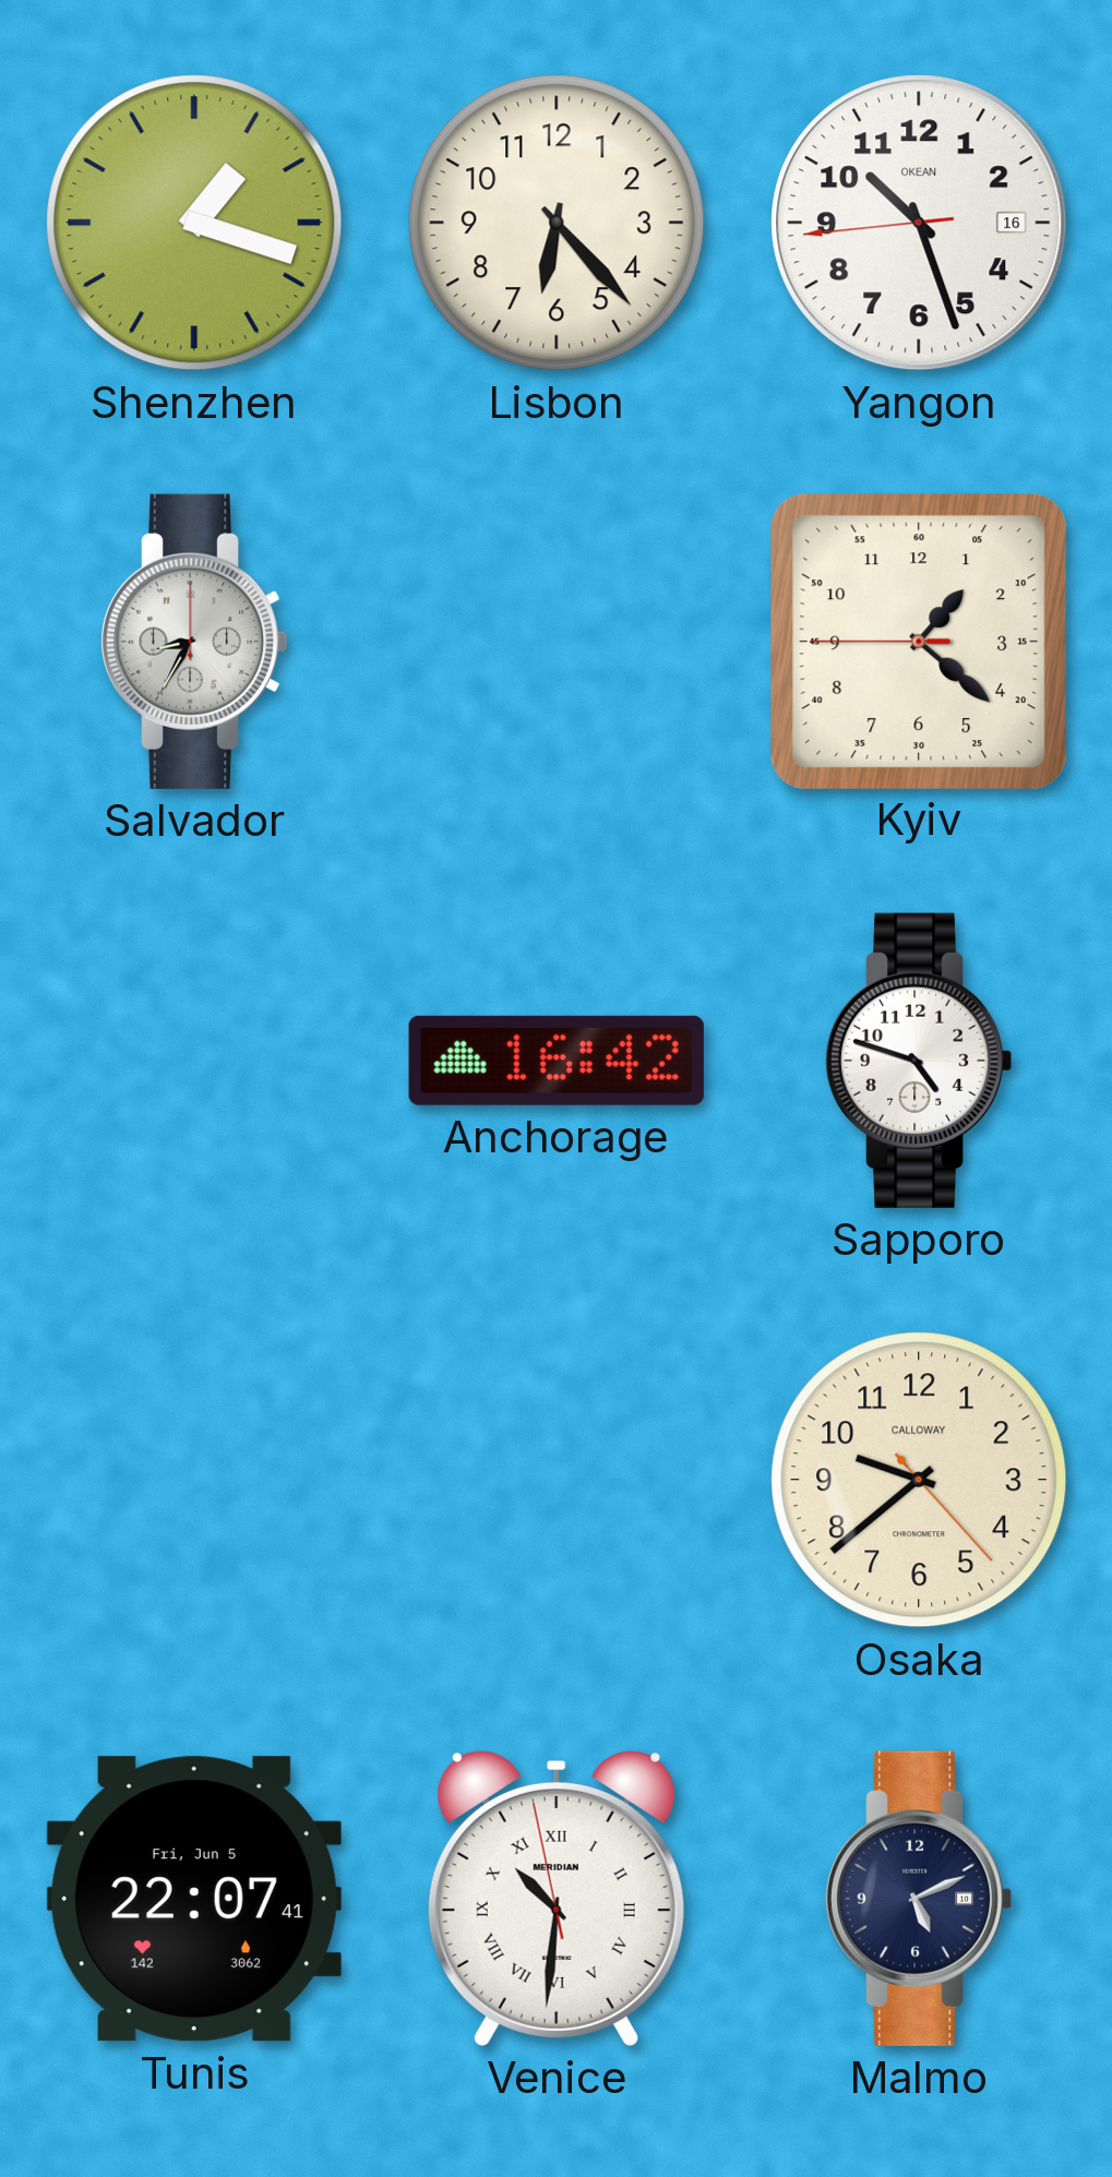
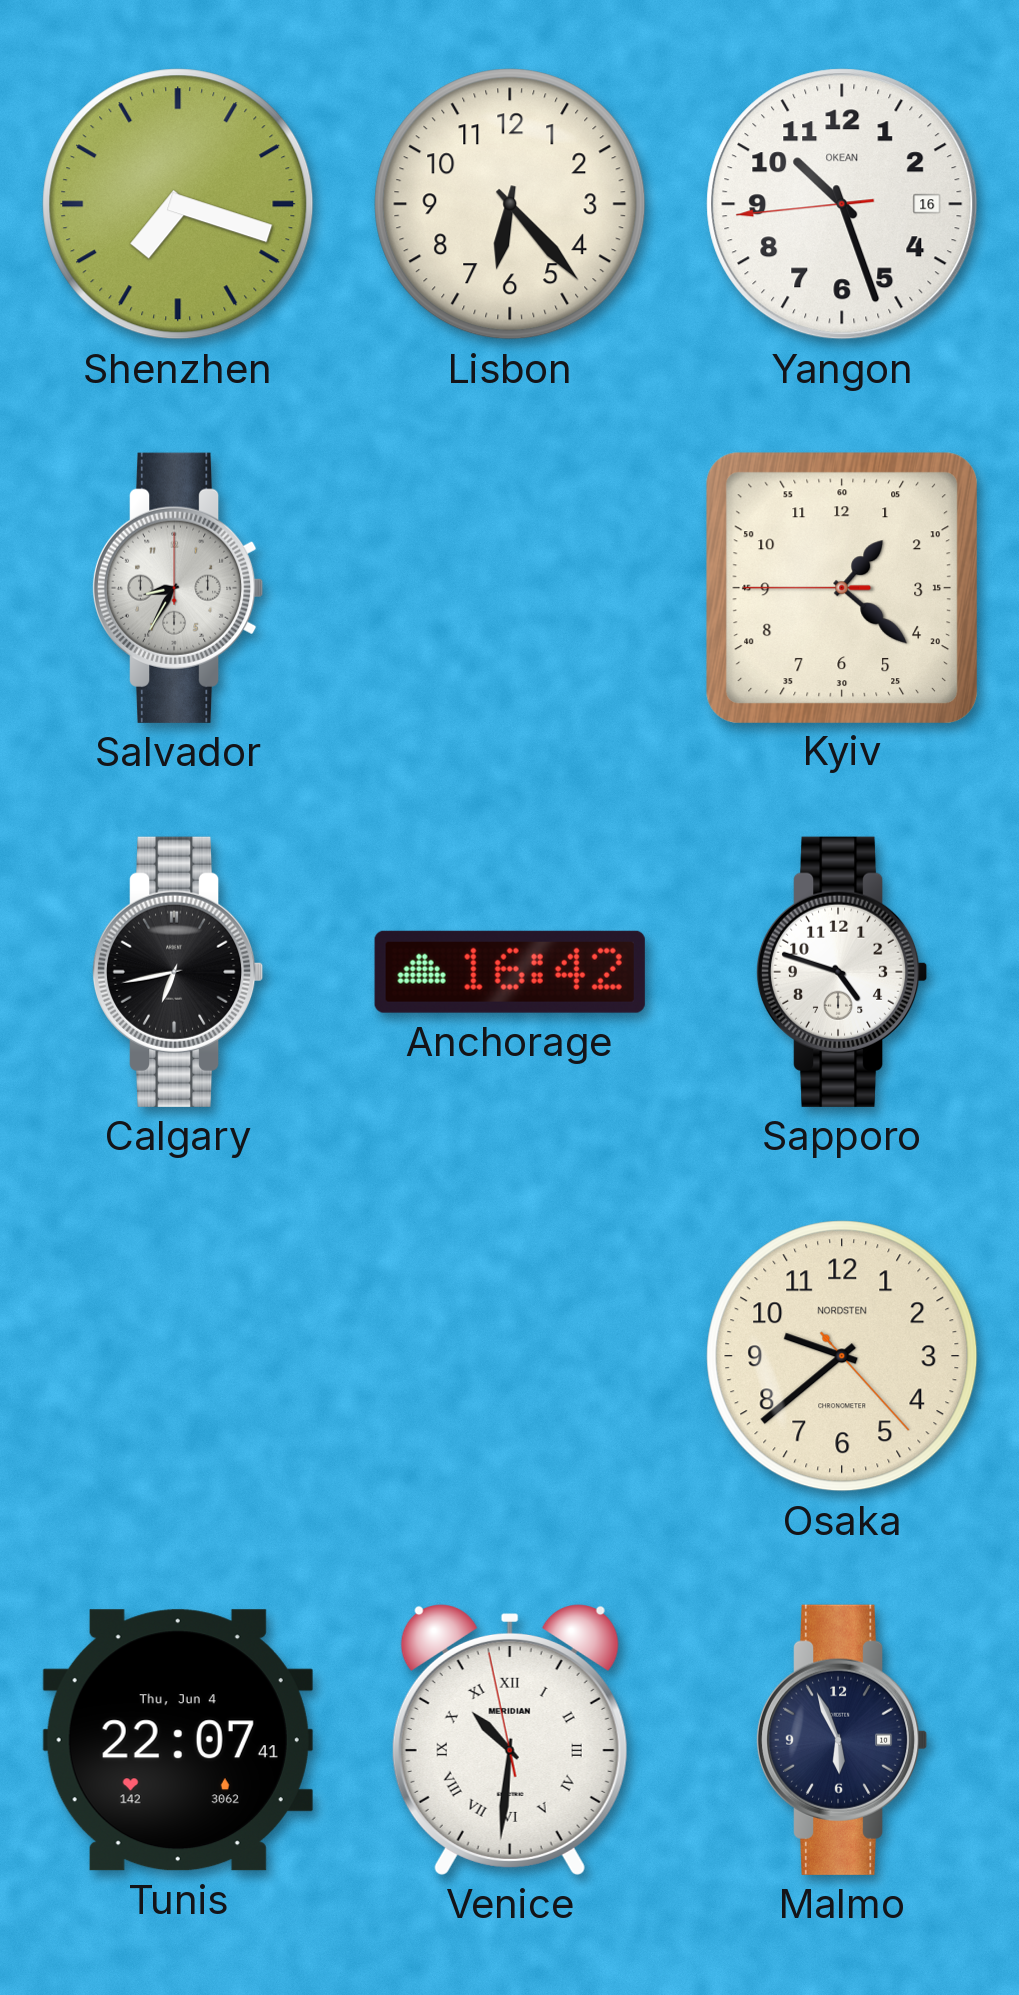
Shenzhen: 1:18 -> 7:18 (178, 204)
Calgary: none -> 6:43 (178, 972)
Osaka brand: CALLOWAY -> NORDSTEN (842, 1356)
Tunis date: Fri, Jun 5 -> Thu, Jun 4 (178, 1740)
Malmo: 5:11 -> 5:56 (842, 1740)
